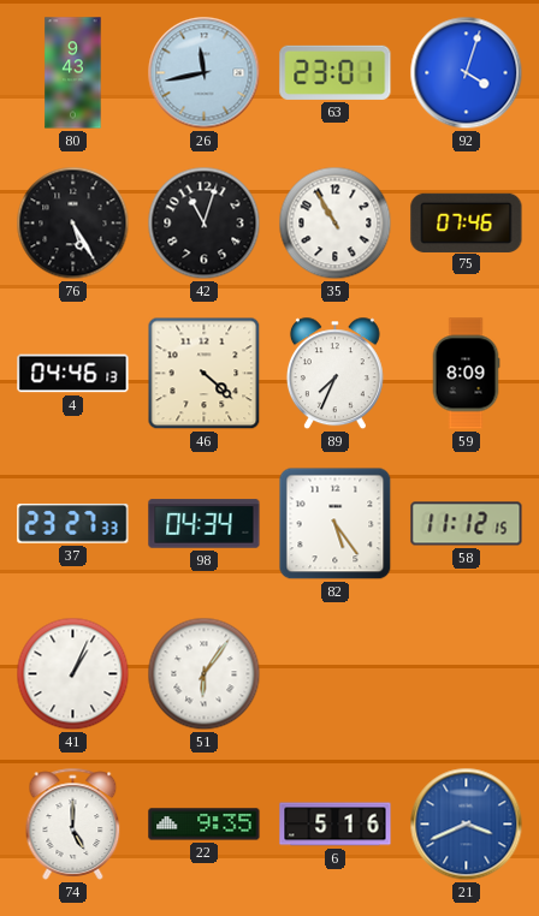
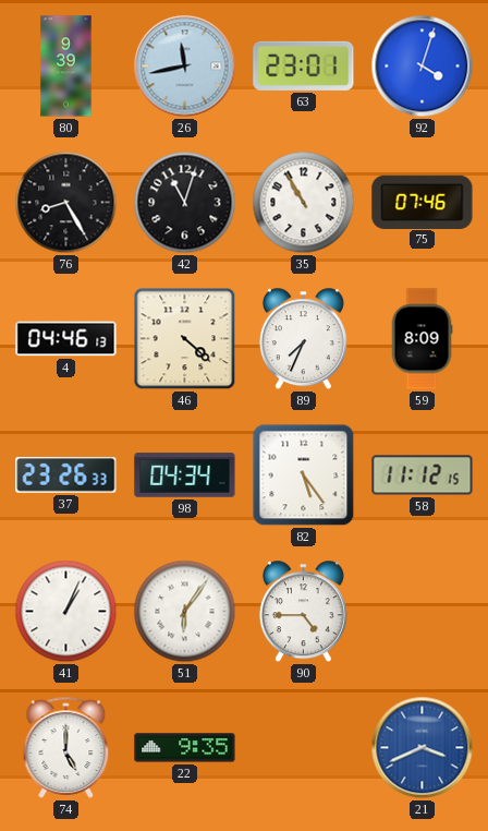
80: 9:43 -> 9:39 (66, 67)
76: 5:25 -> 8:25 (66, 203)
37: 23:27 -> 23:26 (66, 474)
90: none -> 4:45 (303, 612)
6: 5:16 -> none (336, 825)
